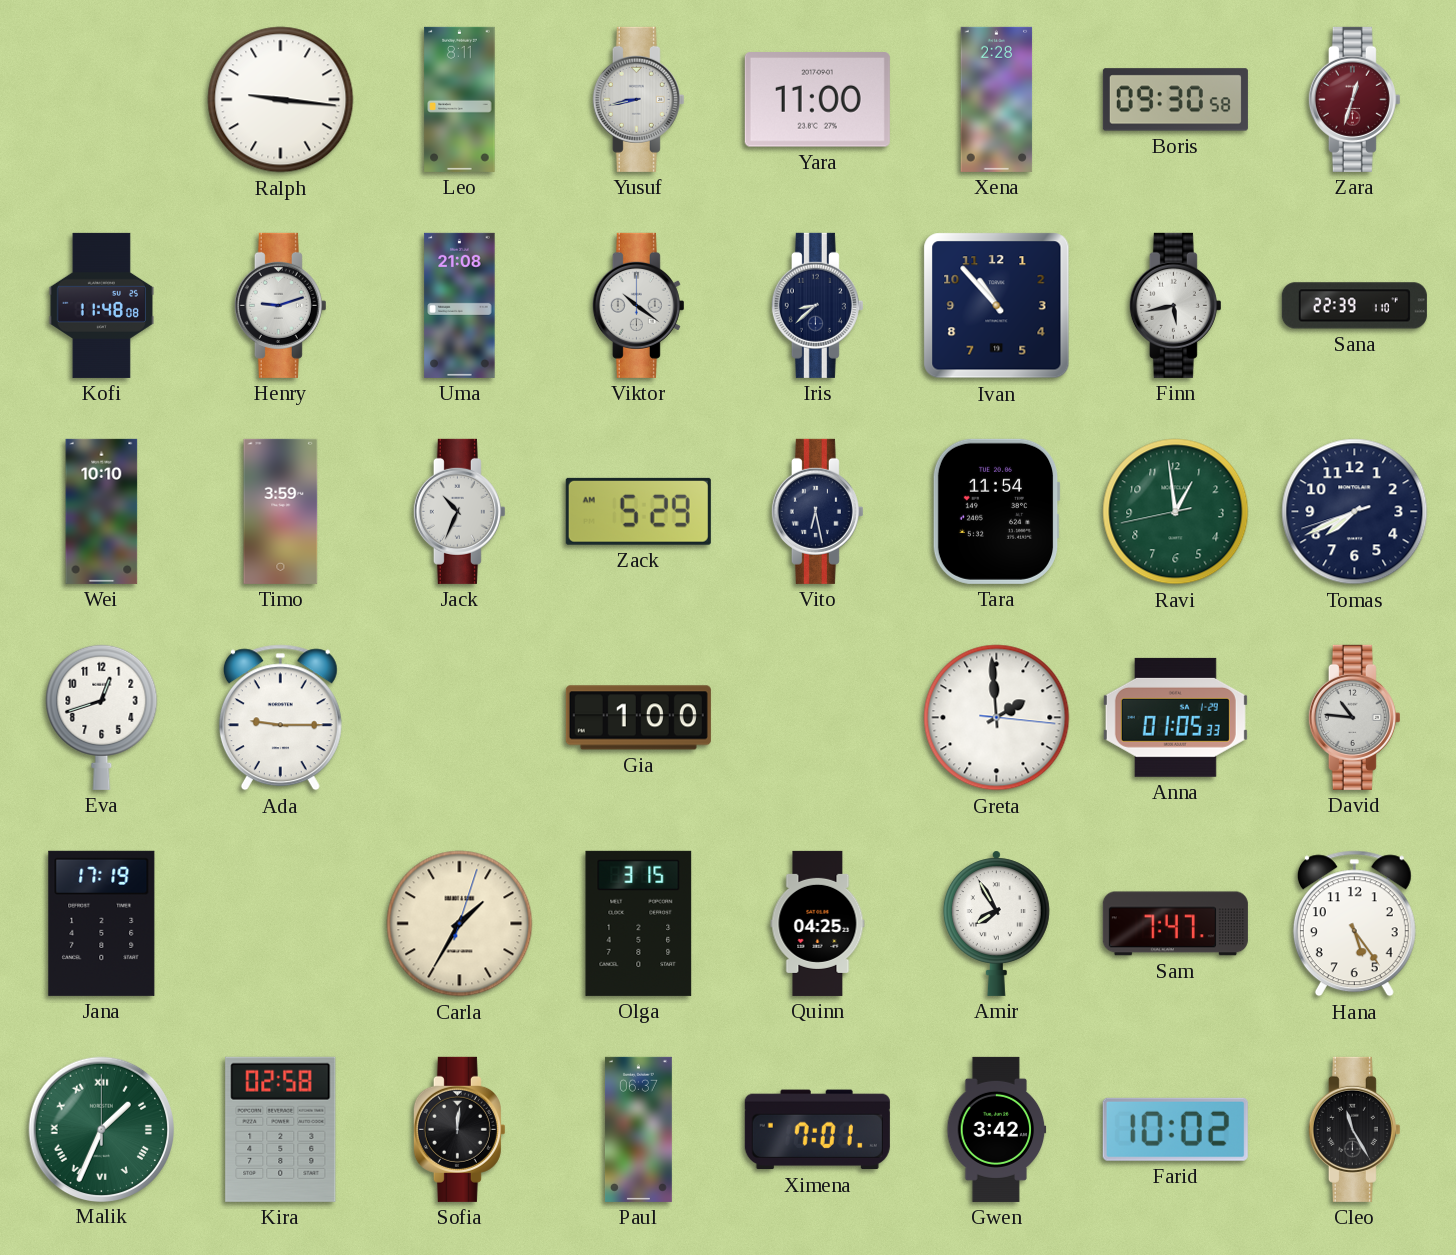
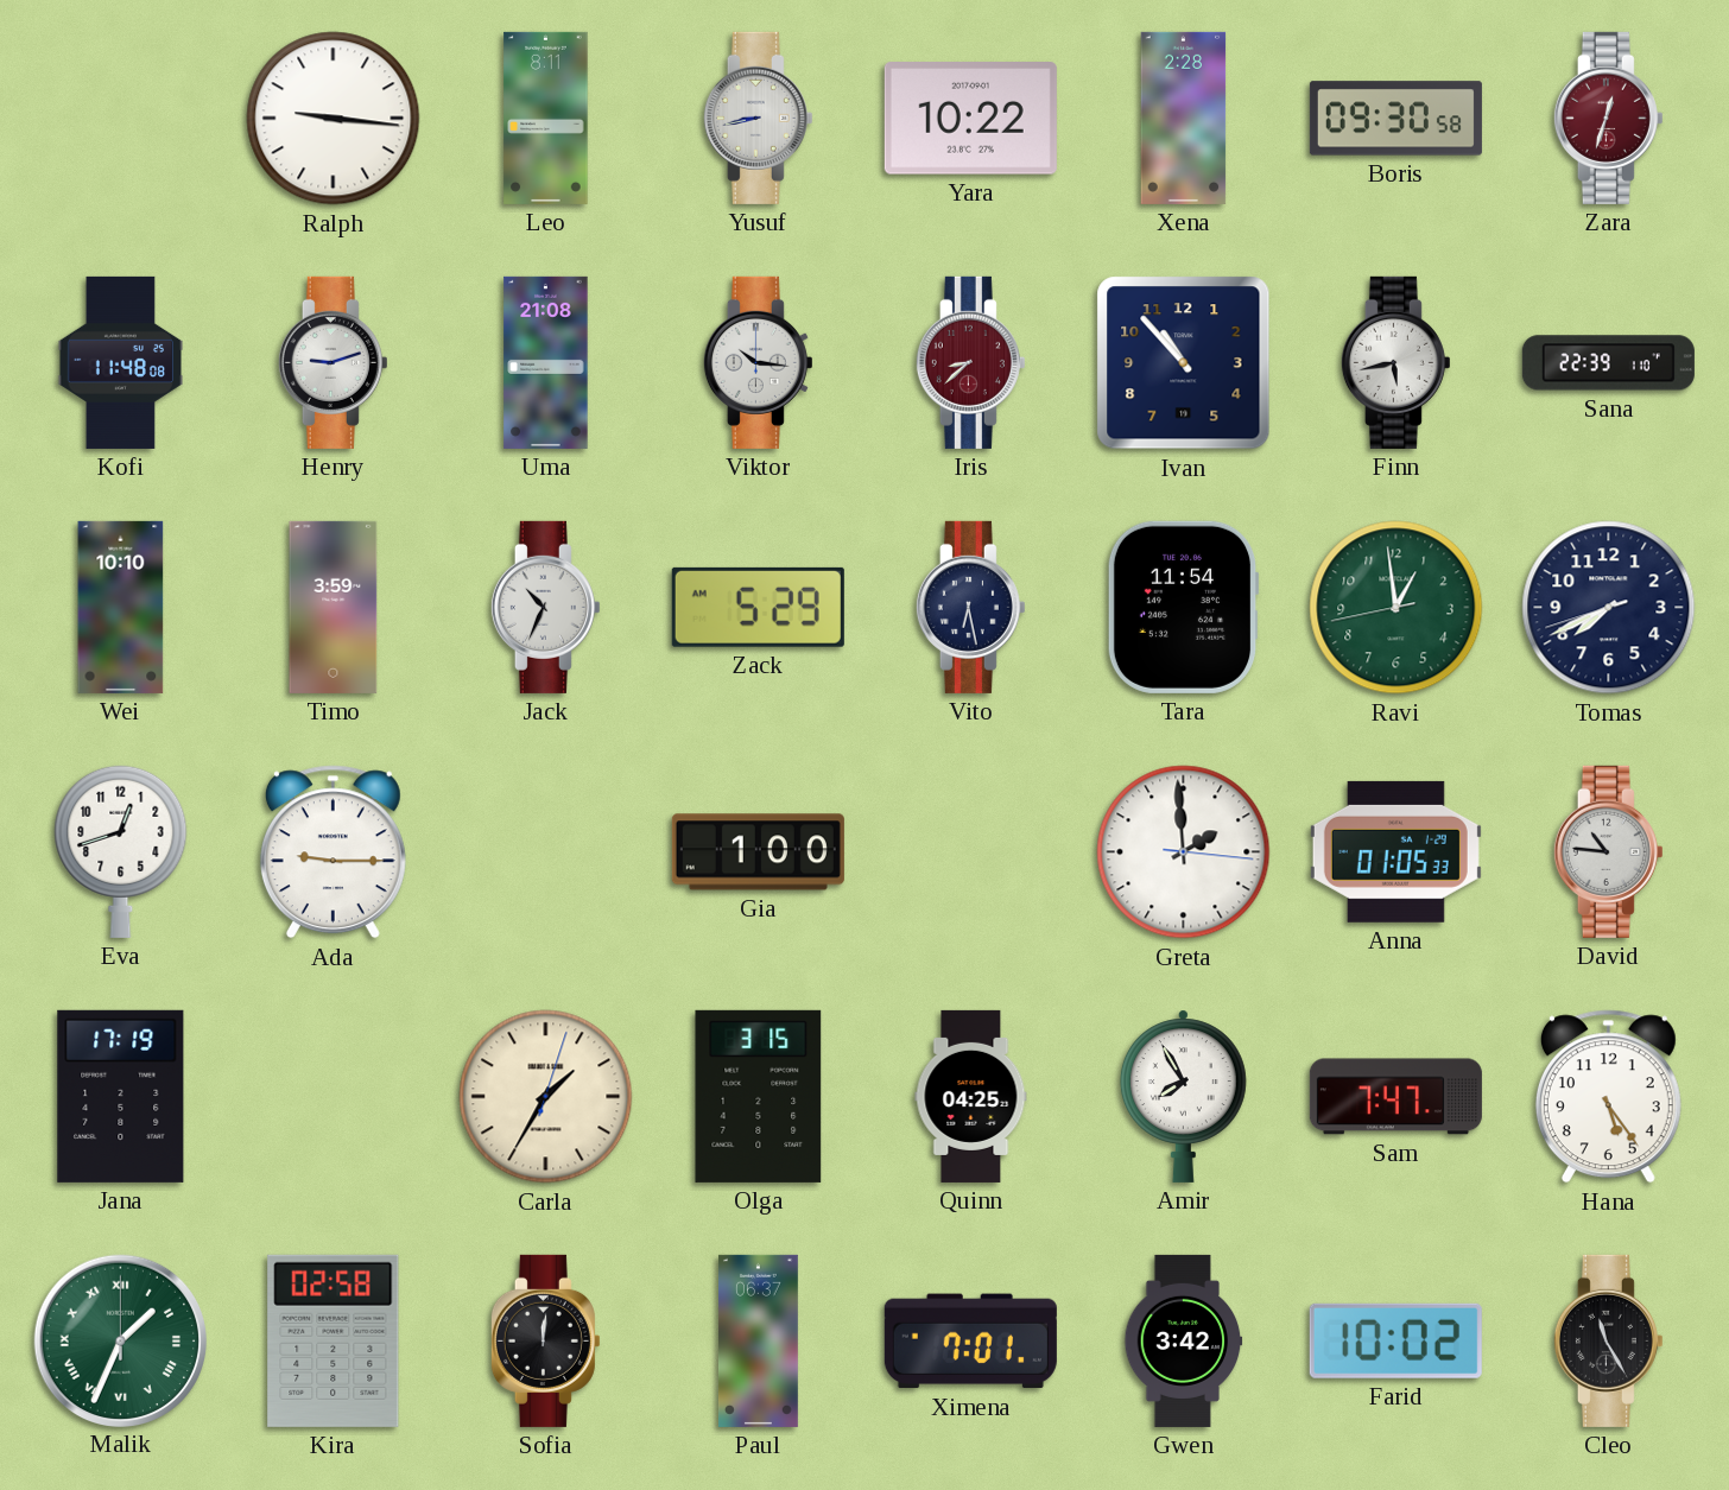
Yara: 11:00 -> 10:22 (970, 119)
Viktor: 10:21 -> 10:16 (758, 362)
Iris dial: navy -> burgundy (970, 362)
